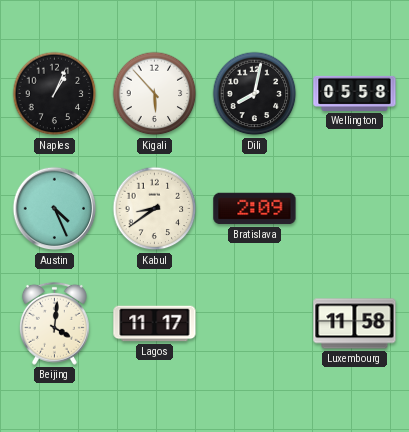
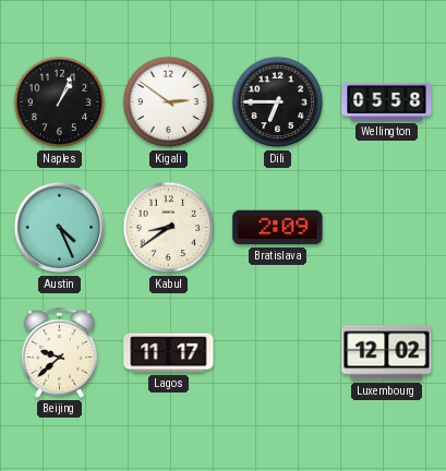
Kigali: 5:53 -> 2:51 (169, 102)
Dili: 8:02 -> 6:45 (278, 102)
Beijing: 4:01 -> 9:38 (59, 352)
Luxembourg: 11:58 -> 12:02 (387, 353)
